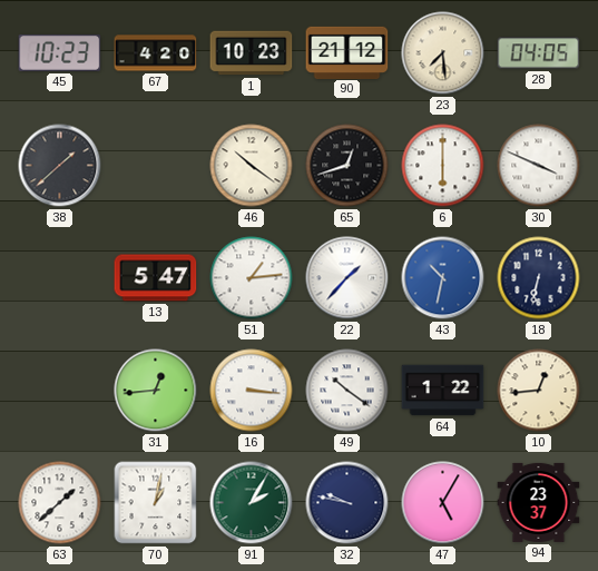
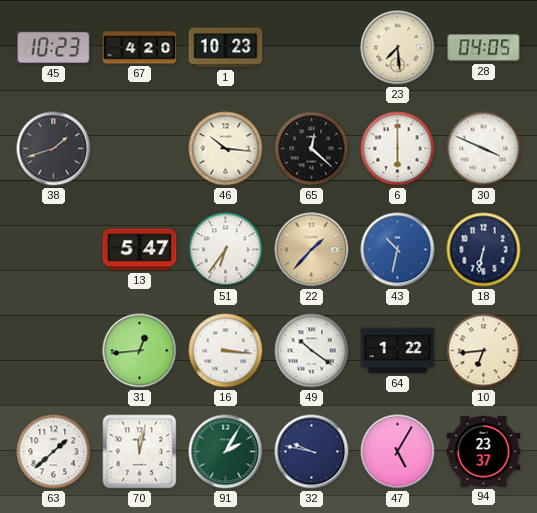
90: 21:12 -> none (347, 52)
38: 1:38 -> 1:42 (54, 149)
46: 10:21 -> 10:16 (226, 149)
65: 12:42 -> 12:22 (312, 149)
51: 1:14 -> 6:36 (226, 250)
22 dial: white -> champagne (312, 250)
10: 12:44 -> 6:44 (484, 351)
70: 1:02 -> 12:02 (140, 452)
